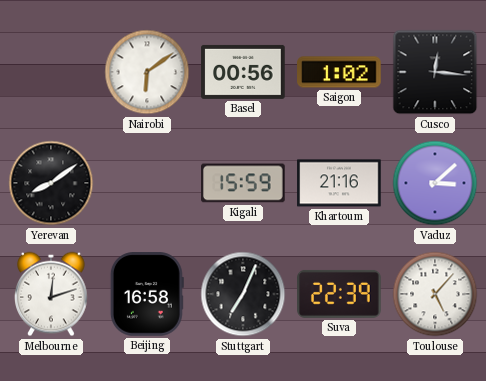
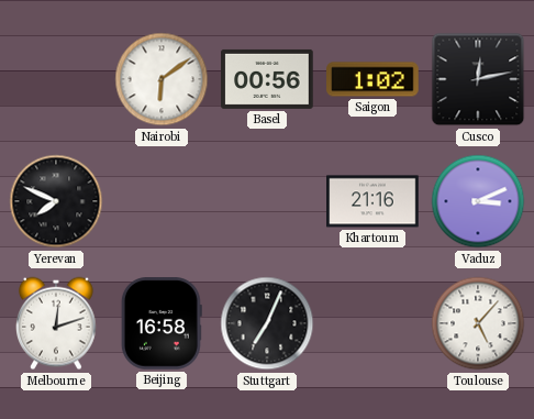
Cusco: 12:16 -> 12:13 (478, 79)
Yerevan: 8:09 -> 7:49 (56, 201)
Kigali: 15:59 -> none (243, 183)
Vaduz: 3:08 -> 3:11 (478, 201)
Suva: 22:39 -> none (339, 294)
